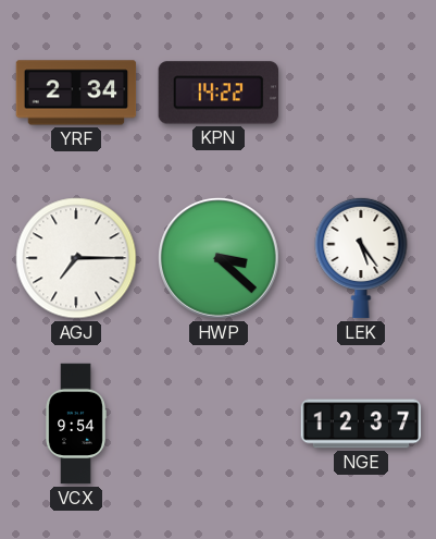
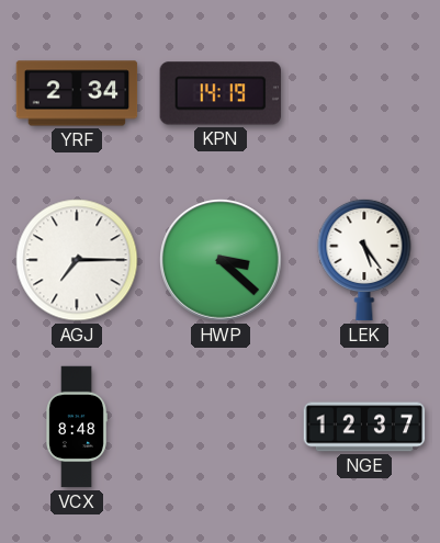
KPN: 14:22 -> 14:19 (219, 93)
VCX: 9:54 -> 8:48 (77, 427)
